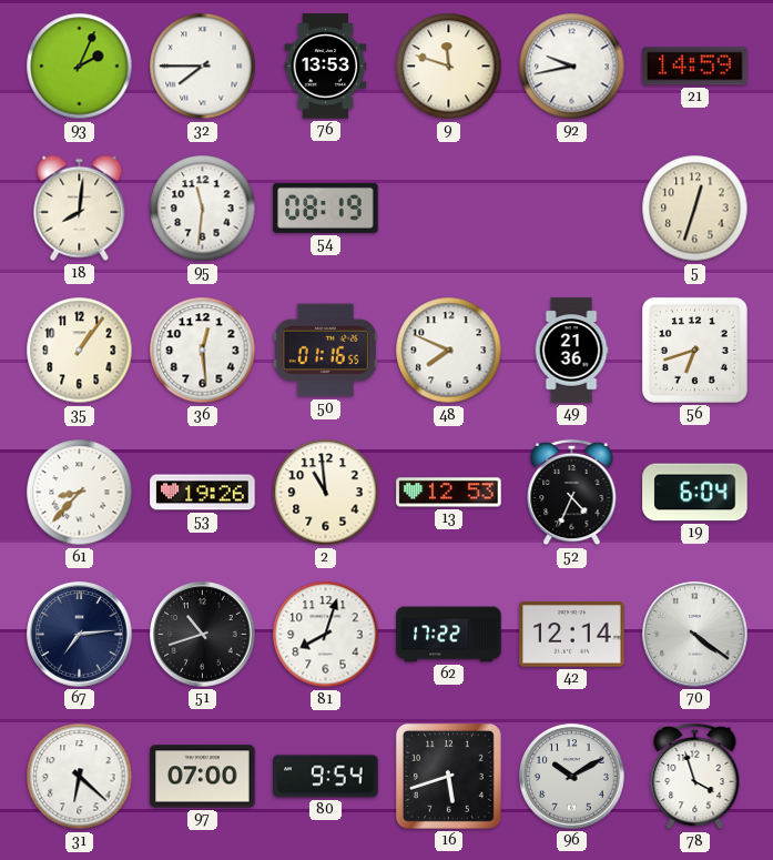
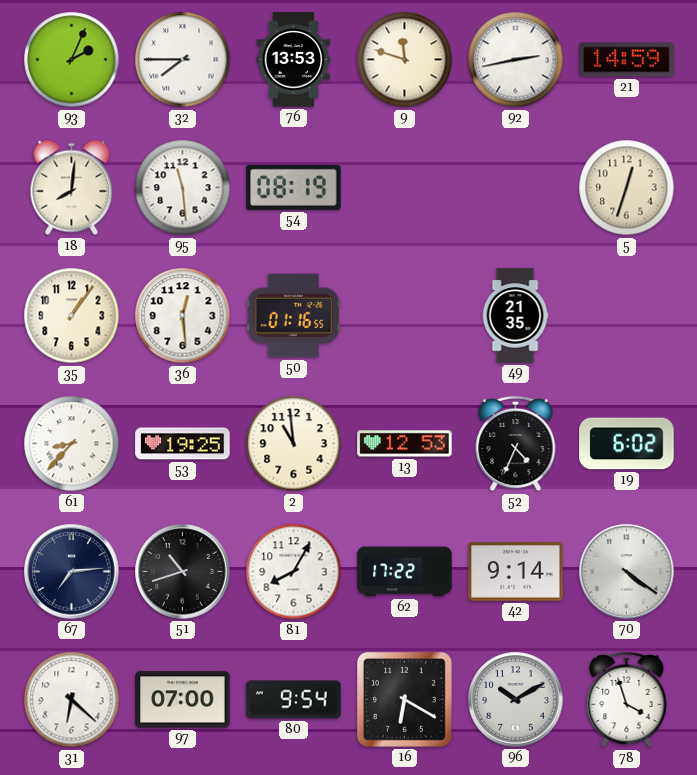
92: 9:43 -> 2:43 (516, 60)
95: 11:31 -> 11:29 (183, 188)
48: 7:49 -> none (449, 351)
49: 21:36 -> 21:35 (515, 316)
56: 6:42 -> none (694, 350)
53: 19:26 -> 19:25 (183, 444)
19: 6:04 -> 6:02 (627, 444)
81: 8:03 -> 8:05 (294, 572)
42: 12:14 -> 9:14 (516, 572)
16: 5:42 -> 6:20 (404, 699)
